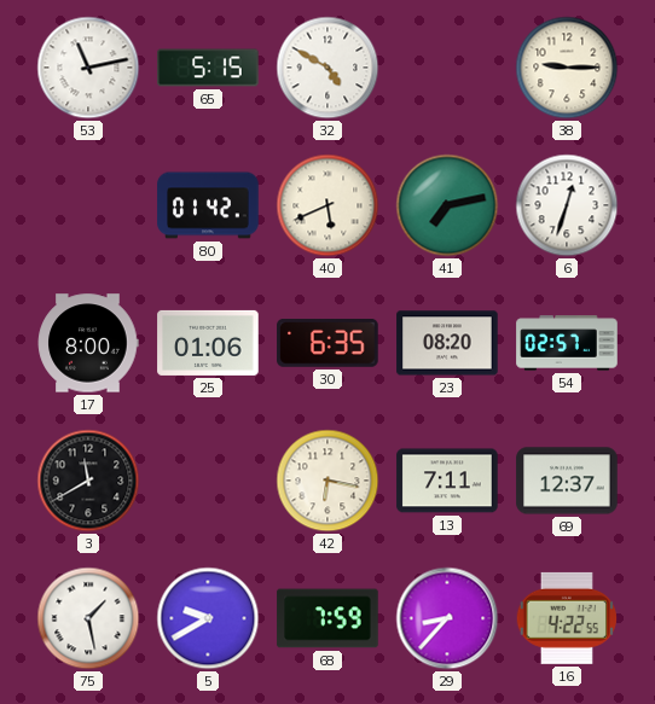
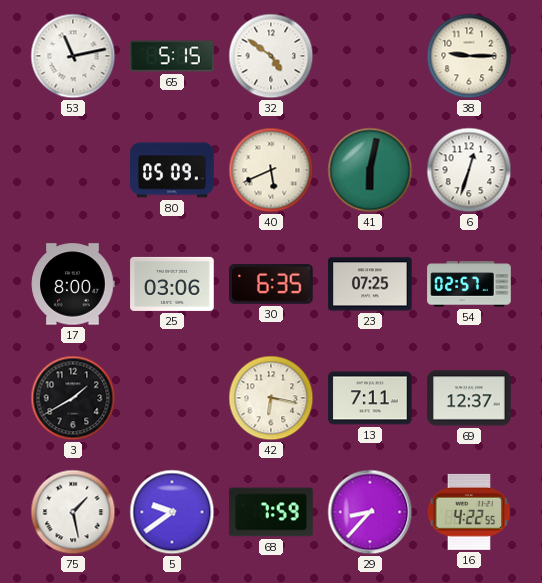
32: 4:50 -> 4:51 (271, 56)
80: 01:42 -> 05:09 (172, 170)
41: 7:13 -> 6:02 (370, 170)
25: 01:06 -> 03:06 (172, 284)
23: 08:20 -> 07:25 (370, 284)
3: 11:40 -> 1:40 (73, 398)
5: 9:40 -> 9:39 (172, 512)
